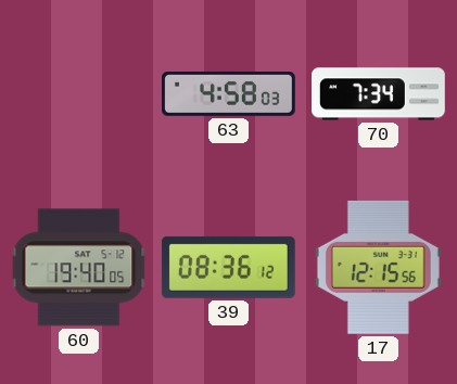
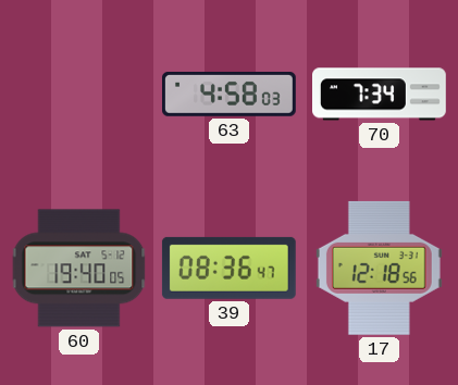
39: 08:36:12 -> 08:36:47 (228, 268)
17: 12:15 -> 12:18 (379, 268)
